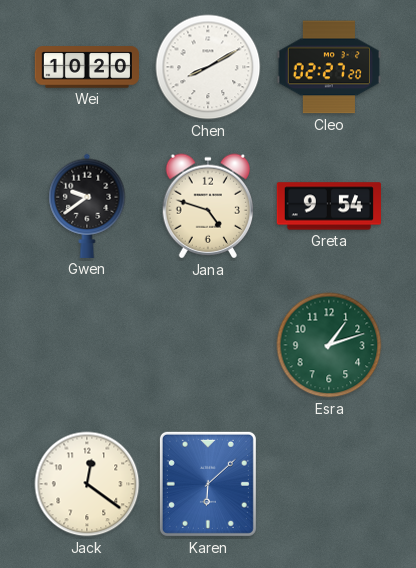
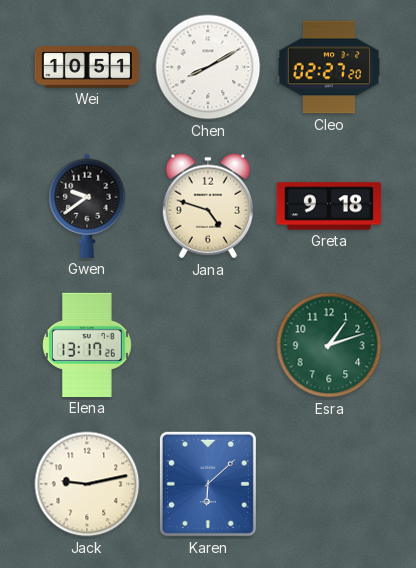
Wei: 10:20 -> 10:51 (86, 67)
Greta: 9:54 -> 9:18 (328, 206)
Elena: none -> 13:17 (88, 345)
Jack: 12:21 -> 9:13 (87, 484)
